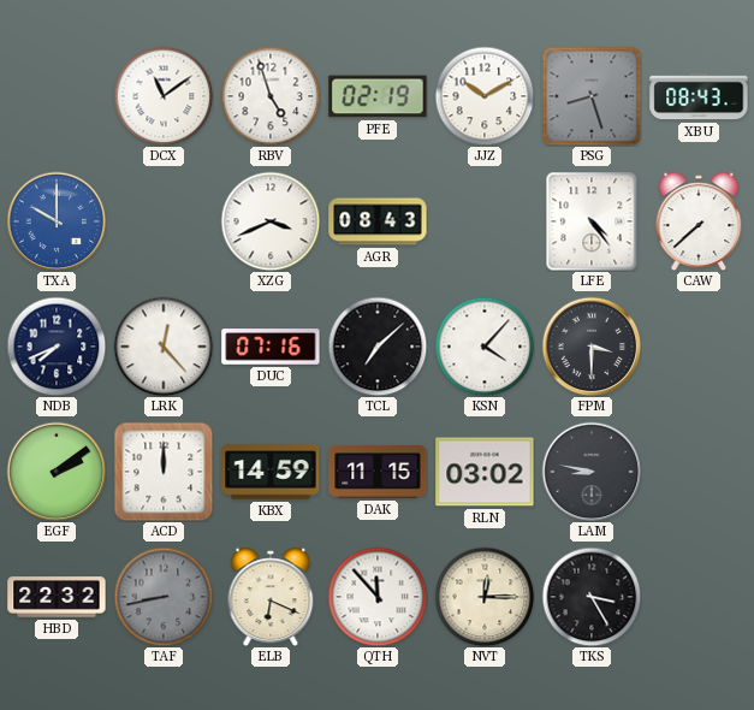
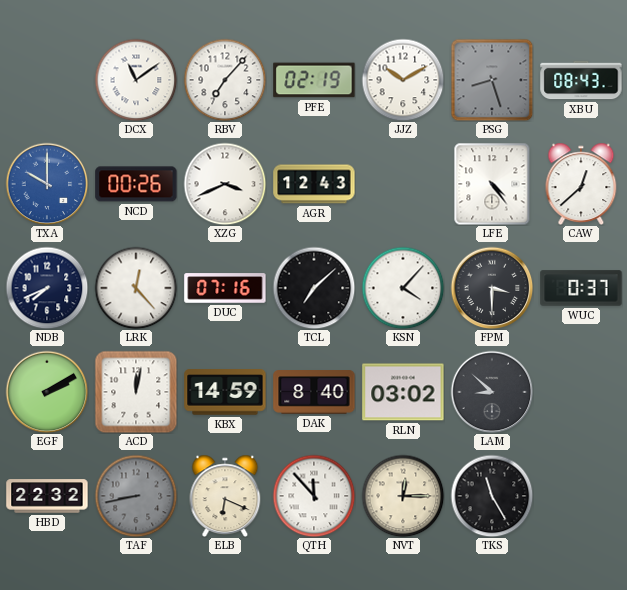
RBV: 4:57 -> 7:07 (225, 80)
NCD: none -> 00:26 (136, 184)
AGR: 08:43 -> 12:43 (314, 184)
CAW: 7:38 -> 12:38 (581, 184)
WUC: none -> 0:37 (581, 288)
EGF: 2:09 -> 2:10 (47, 392)
ACD: 12:00 -> 12:02 (136, 392)
DAK: 11:15 -> 8:40 (314, 392)
LAM: 8:47 -> 8:52 (492, 392)
TKS: 3:25 -> 11:25 (492, 496)
